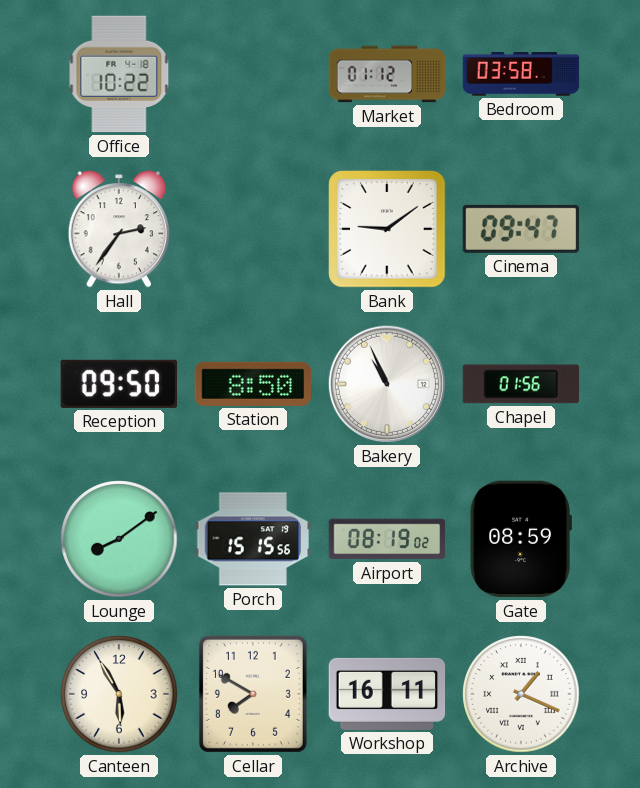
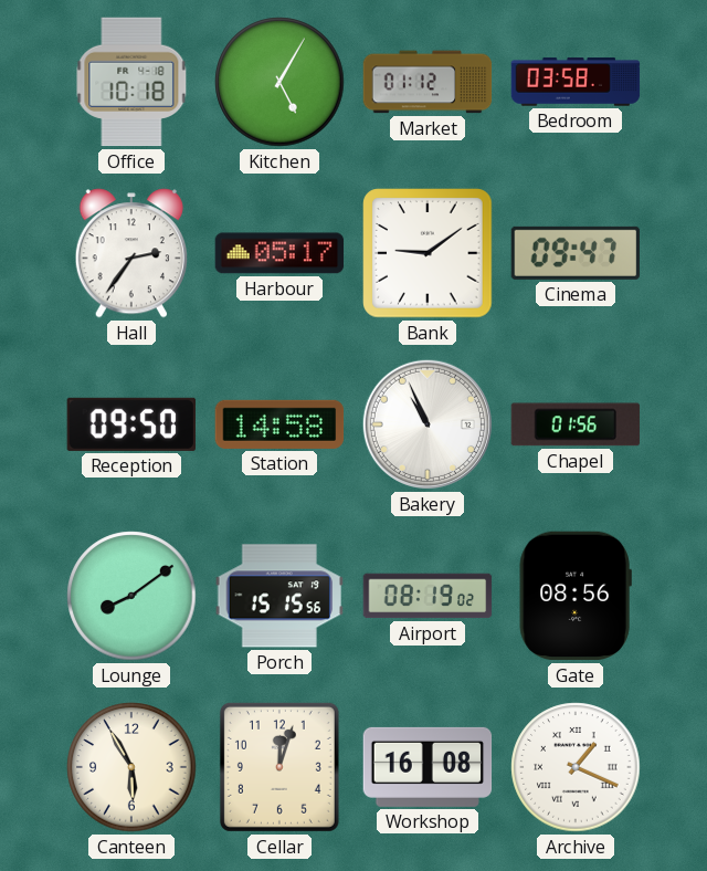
Office: 10:22 -> 10:18 (131, 82)
Kitchen: none -> 5:05 (279, 82)
Harbour: none -> 05:17 (279, 253)
Station: 8:50 -> 14:58 (279, 424)
Gate: 08:59 -> 08:56 (576, 596)
Cellar: 7:50 -> 12:03 (279, 767)
Workshop: 16:11 -> 16:08 (428, 767)
